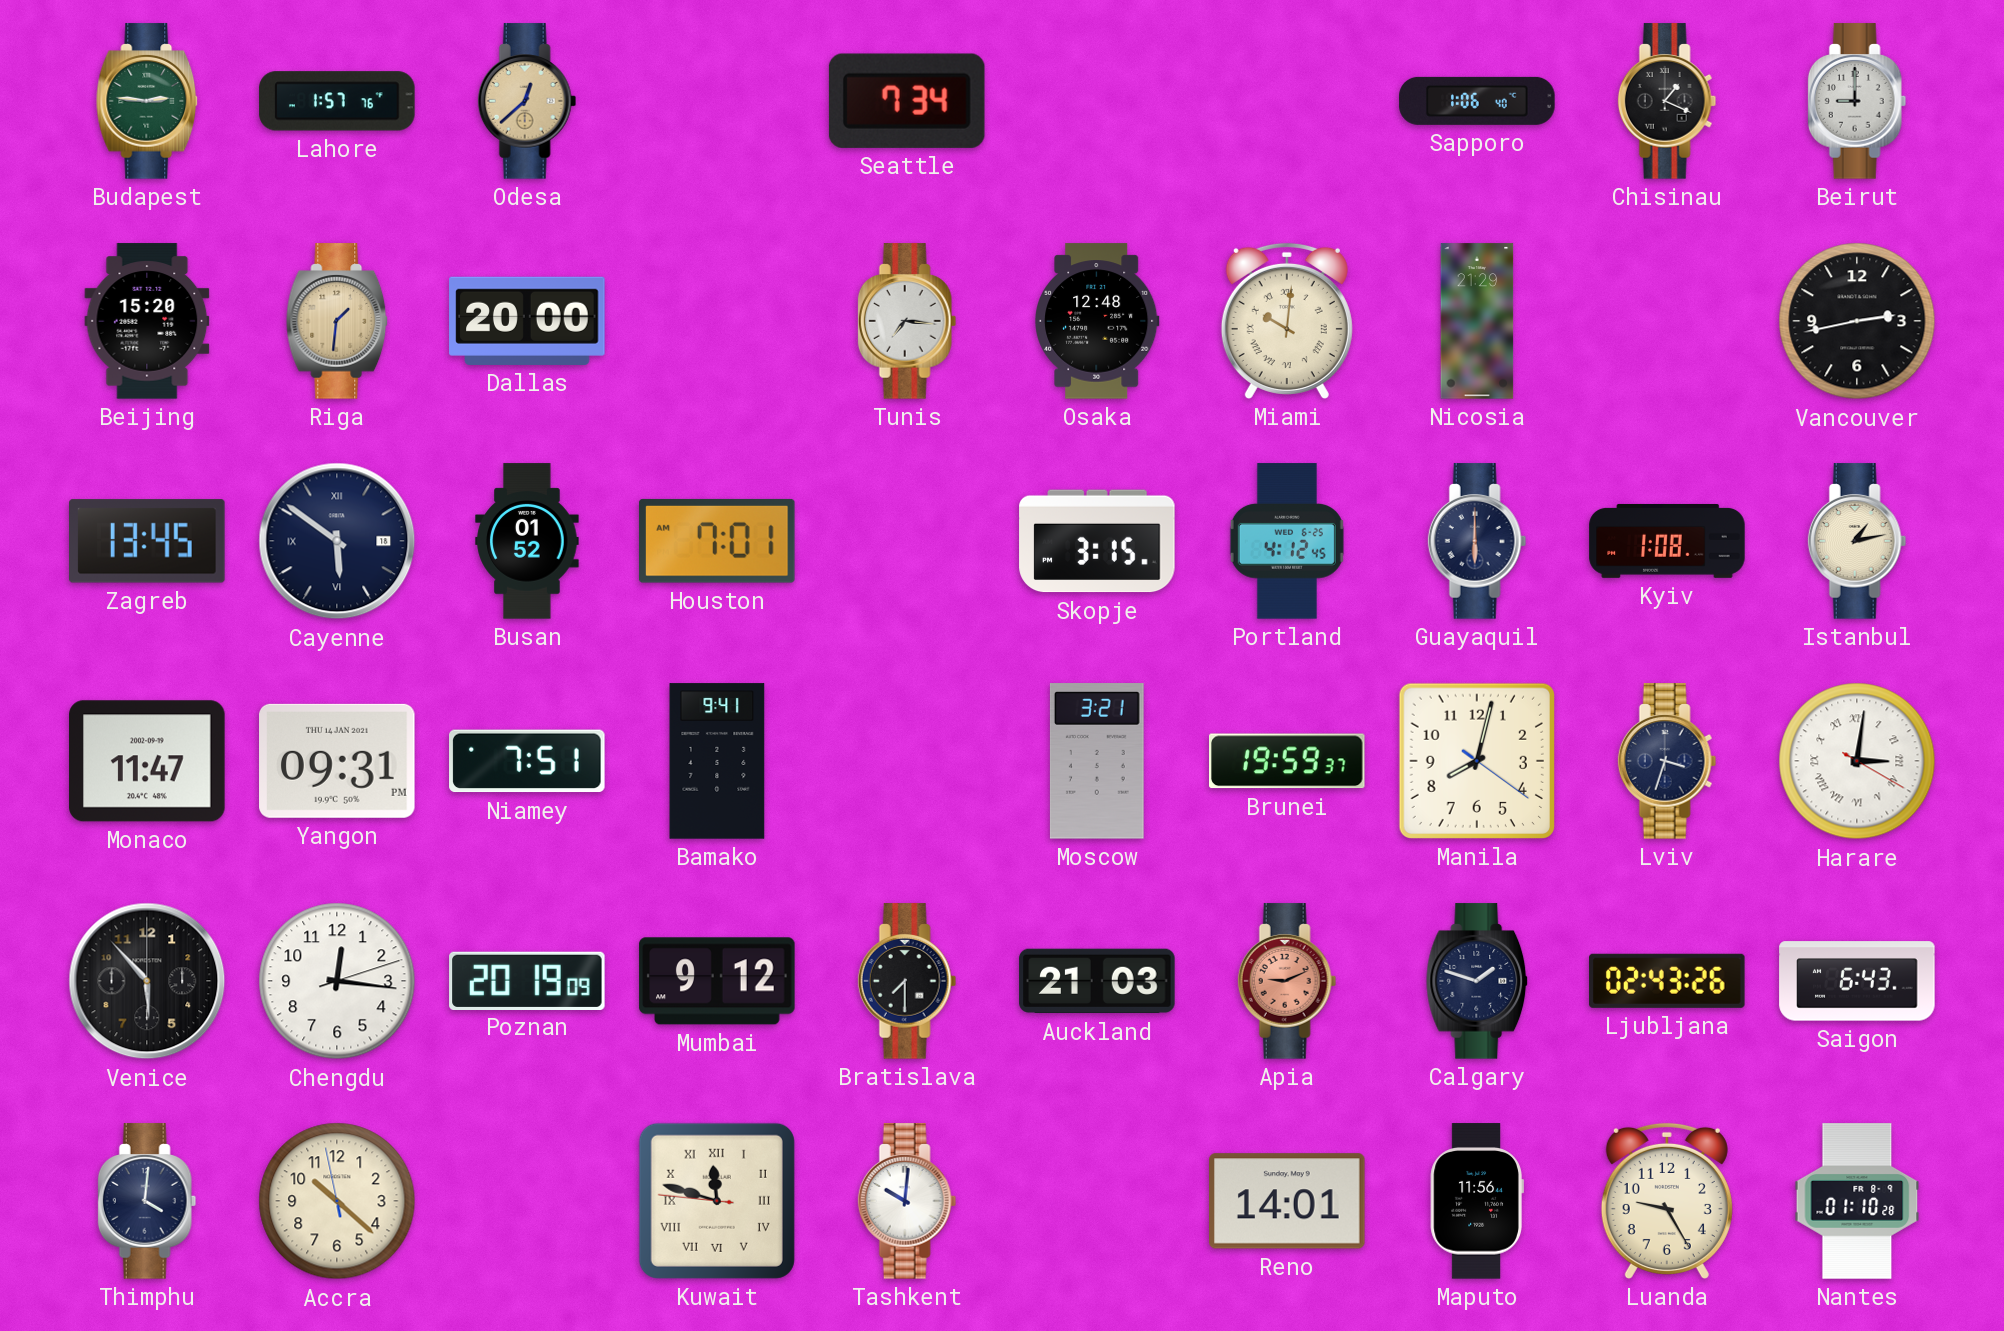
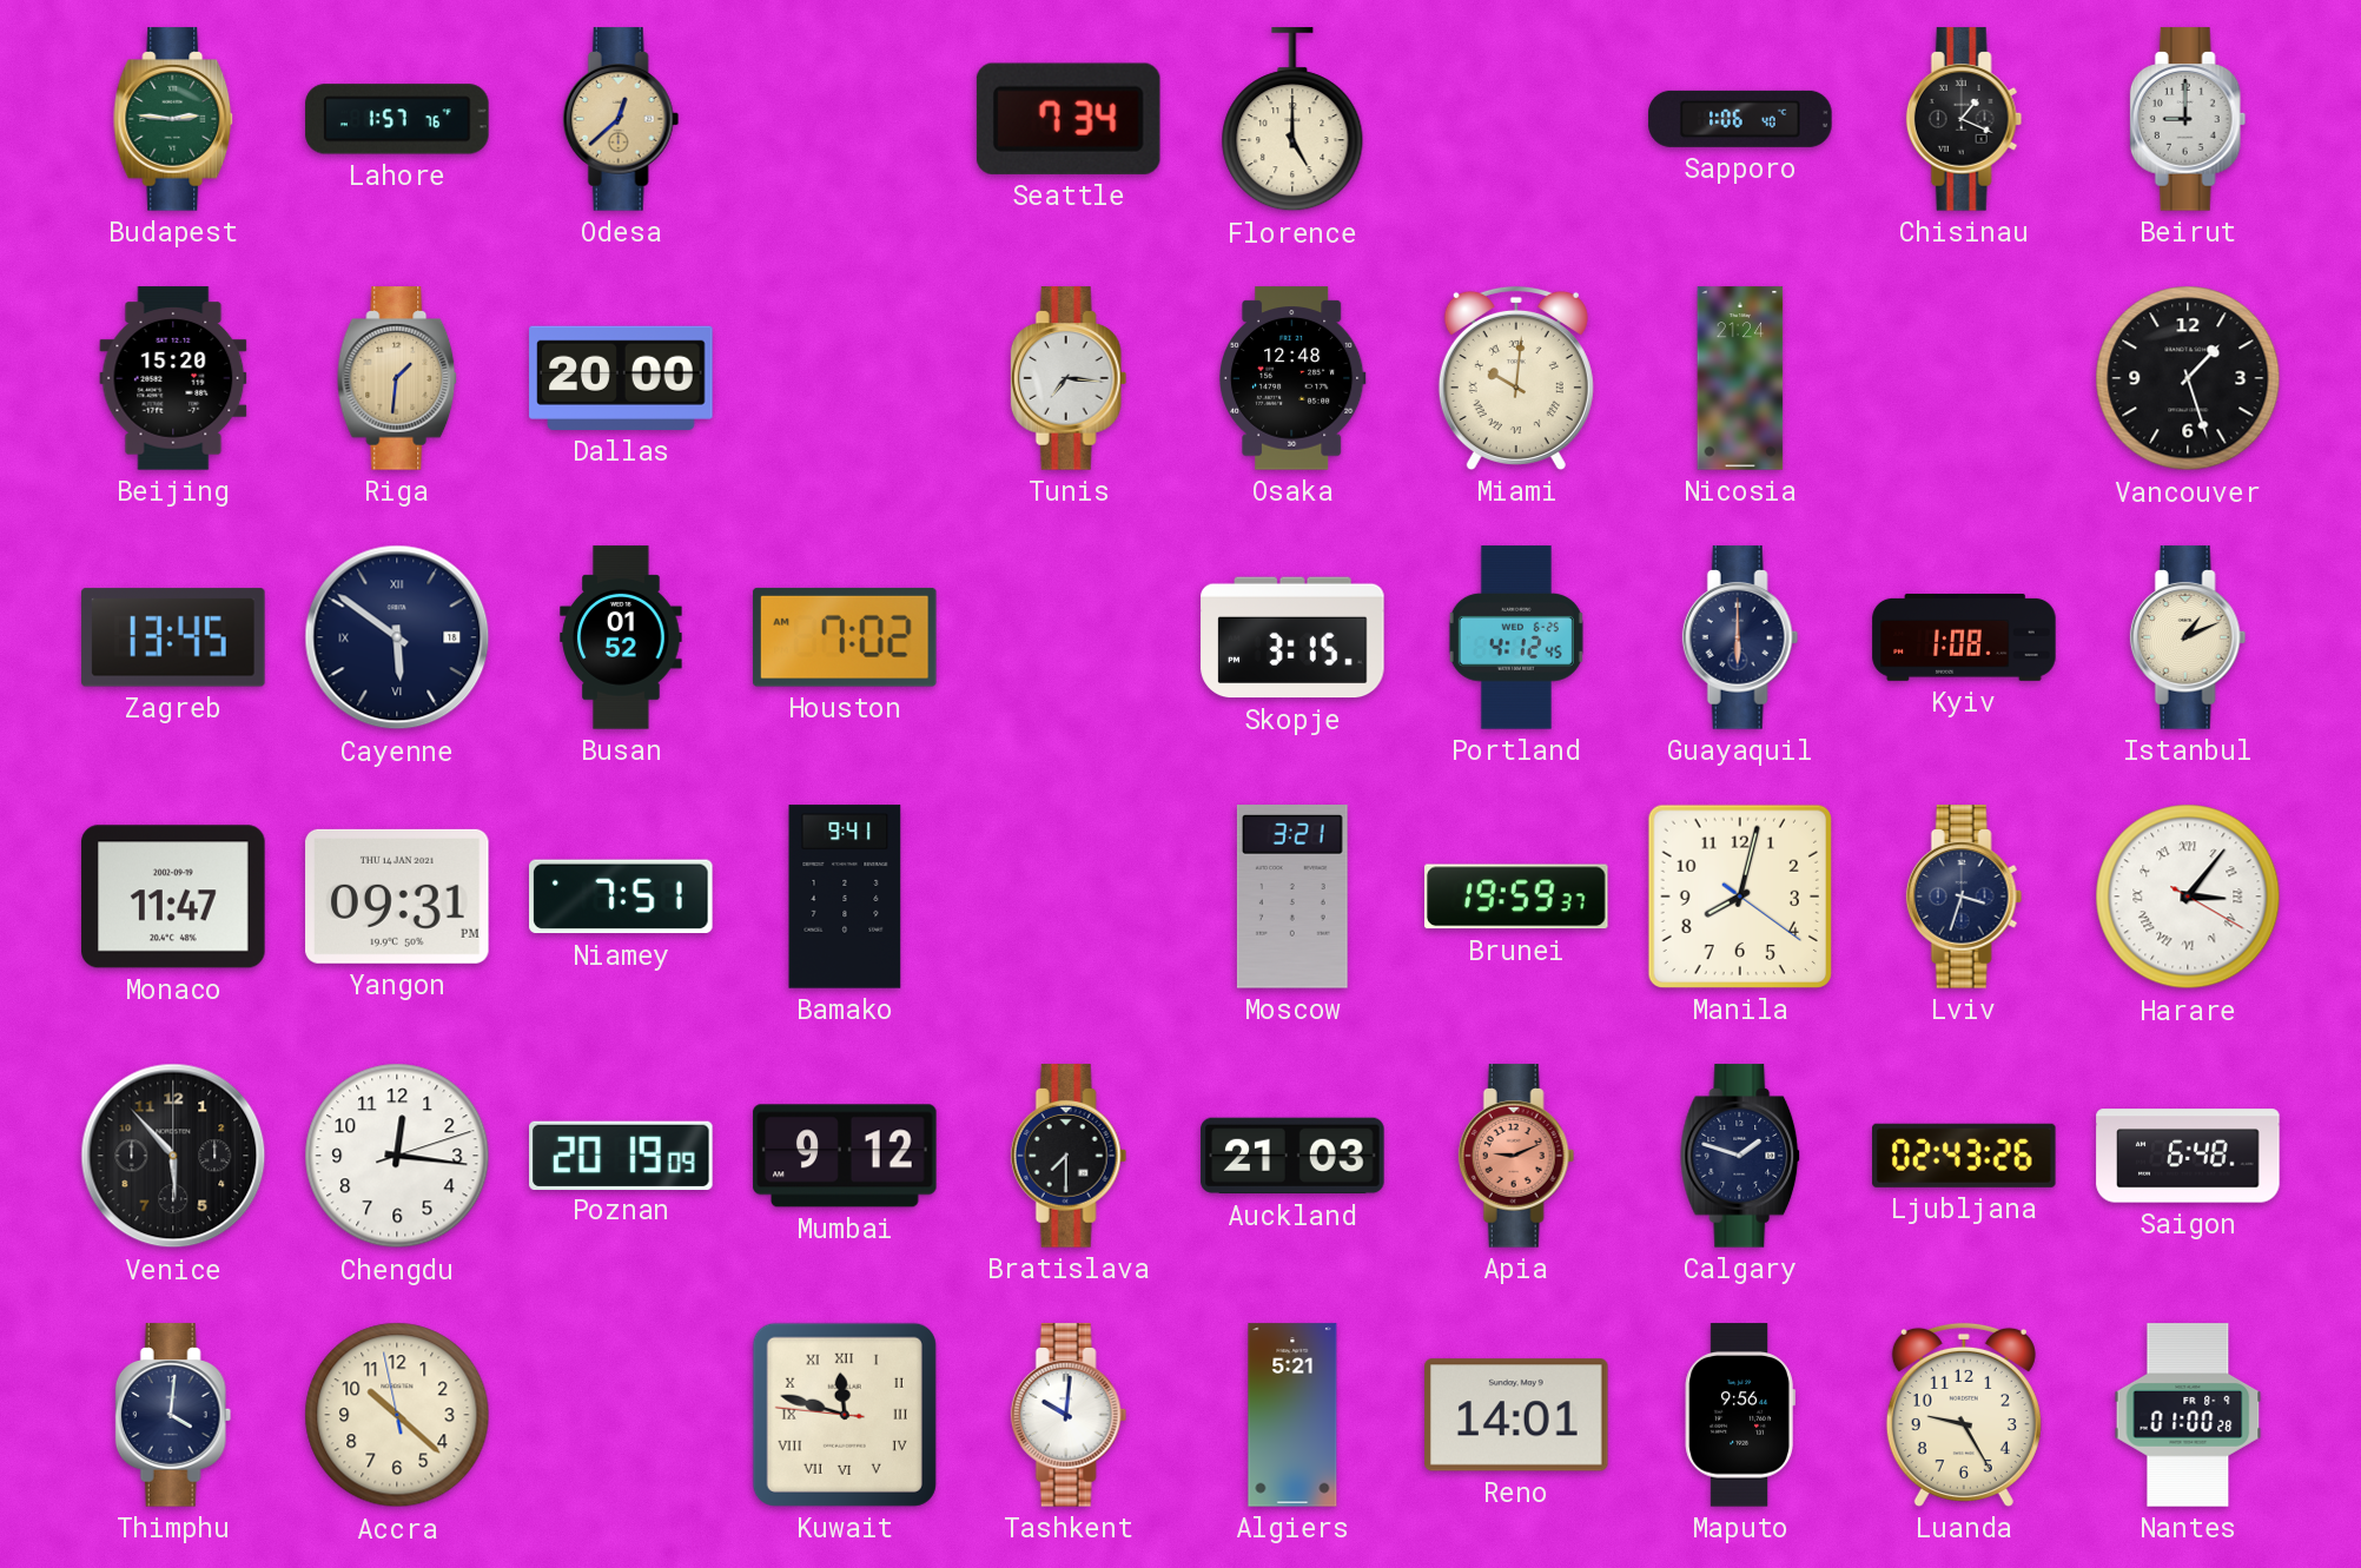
Florence: none -> 5:00 (1292, 120)
Nicosia: 21:29 -> 21:24 (1740, 378)
Vancouver: 2:43 -> 1:27 (2188, 378)
Houston: 7:01 -> 7:02 (845, 637)
Istanbul: 1:13 -> 1:11 (2188, 637)
Harare: 3:01 -> 3:06 (2188, 897)
Saigon: 6:43 -> 6:48 (2188, 1156)
Algiers: none -> 5:21 (1292, 1415)
Maputo: 11:56 -> 9:56 (1740, 1415)
Nantes: 01:10 -> 01:00 (2188, 1415)
